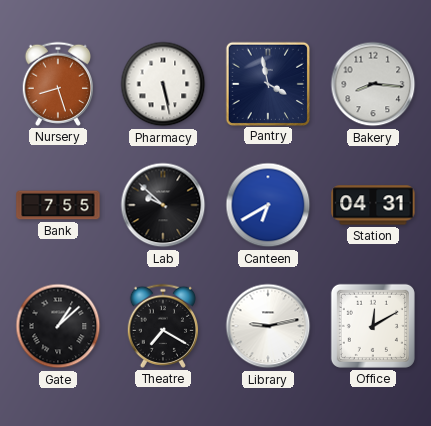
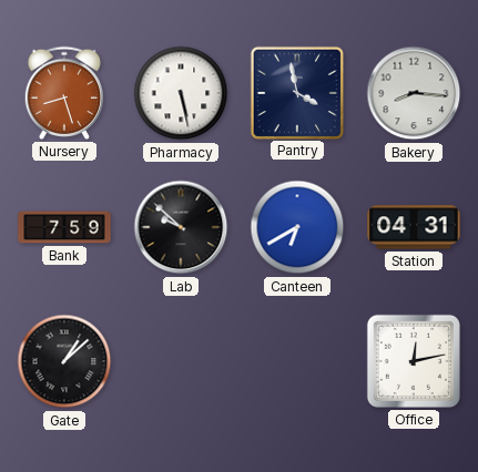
Bank: 7:55 -> 7:59 (64, 227)
Theatre: 7:20 -> none (162, 326)
Library: 9:13 -> none (268, 326)
Office: 12:10 -> 12:13 (414, 361)
